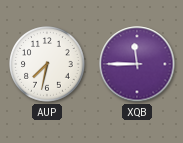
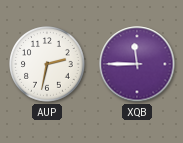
AUP: 7:32 -> 2:32 (47, 64)
